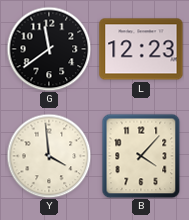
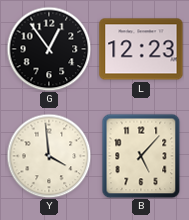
G: 11:39 -> 12:54 (49, 49)
B: 4:07 -> 5:07 (141, 156)
